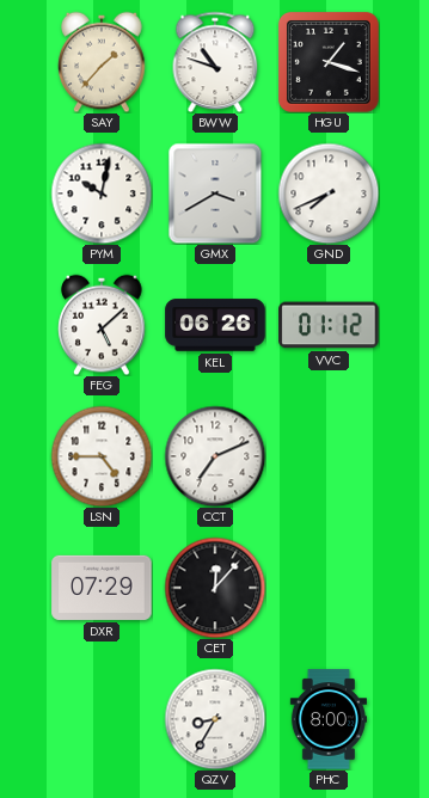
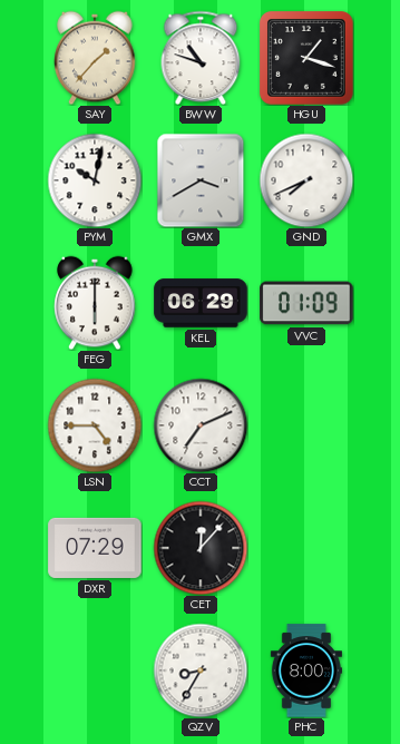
FEG: 5:08 -> 6:00 (95, 303)
KEL: 06:26 -> 06:29 (201, 303)
VVC: 01:12 -> 01:09 (306, 303)
